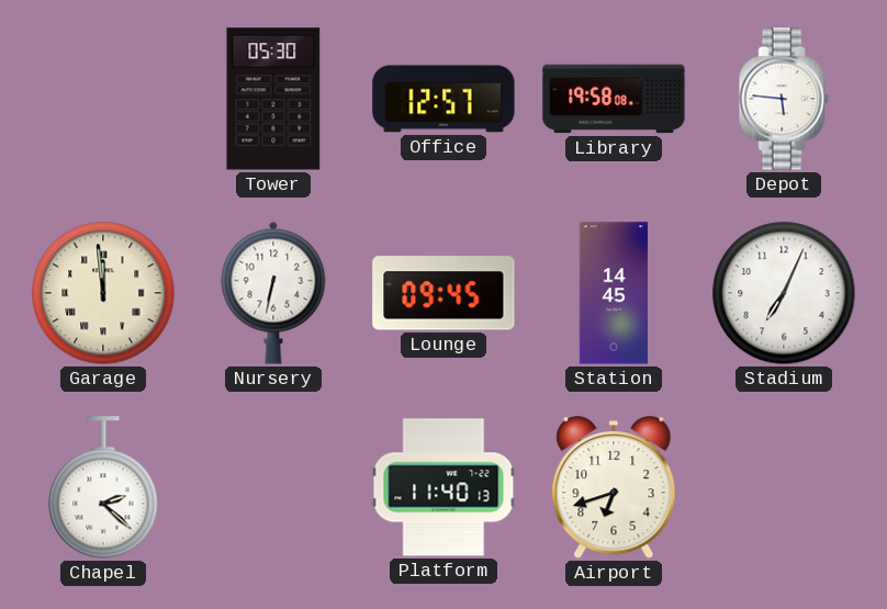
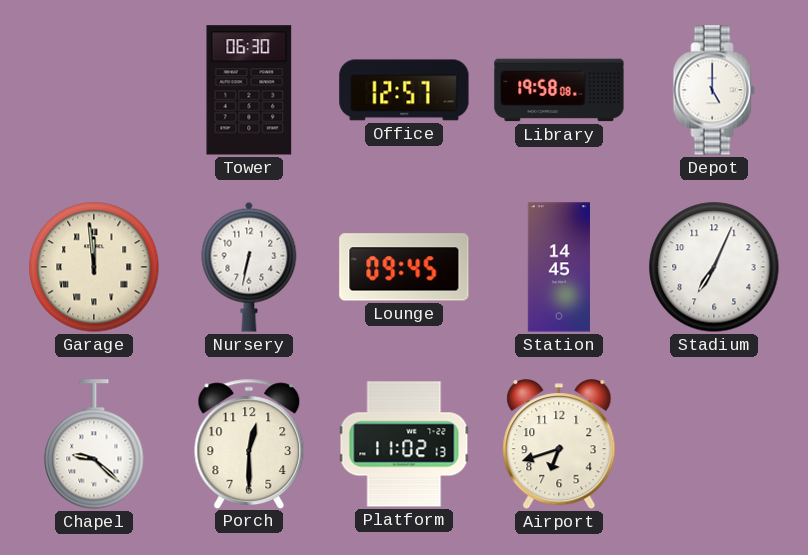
Tower: 05:30 -> 06:30 (249, 90)
Depot: 5:46 -> 5:00 (714, 90)
Chapel: 2:22 -> 9:22 (94, 444)
Porch: none -> 12:30 (249, 443)
Platform: 11:40 -> 11:02 (404, 444)
